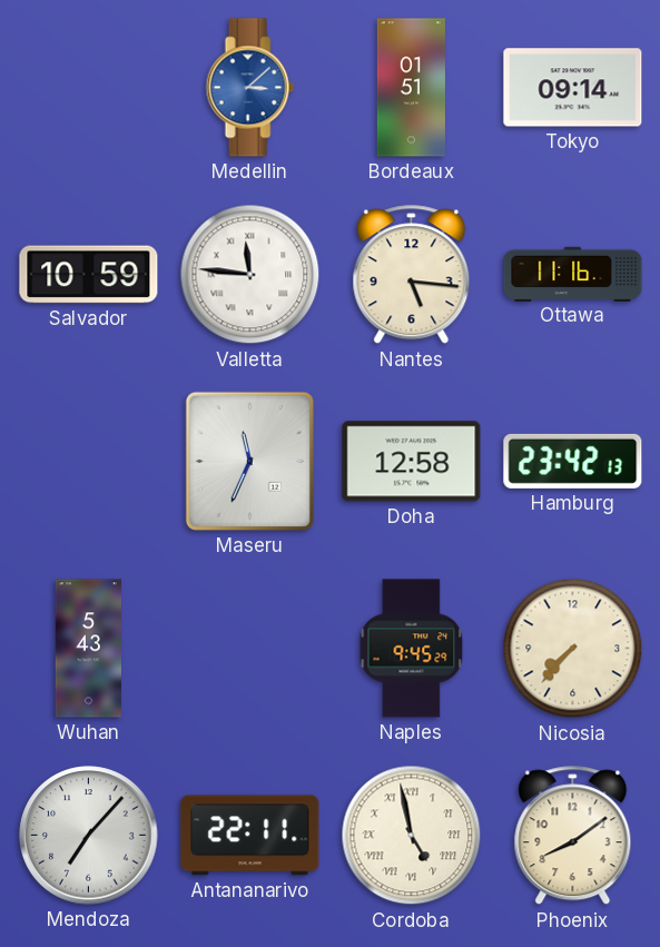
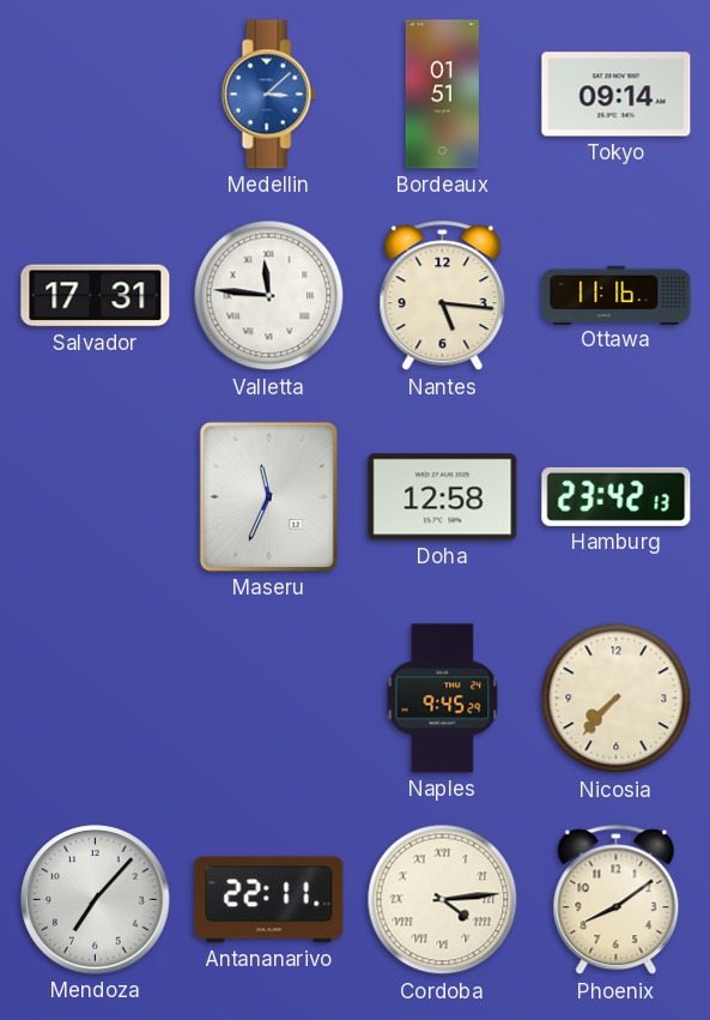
Salvador: 10:59 -> 17:31 (96, 296)
Wuhan: 5:43 -> none (88, 649)
Cordoba: 4:58 -> 4:14 (443, 900)
